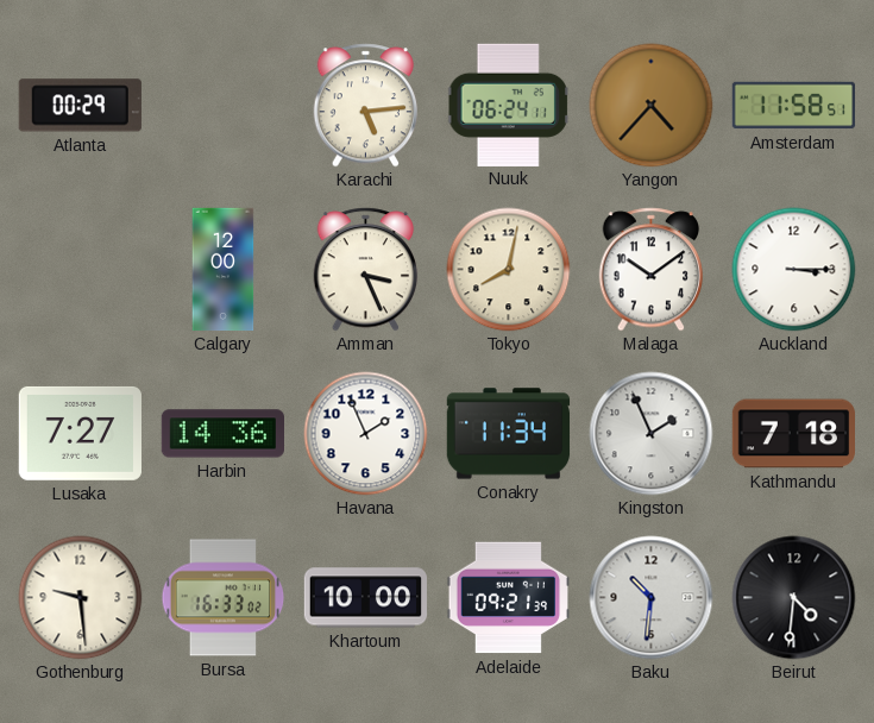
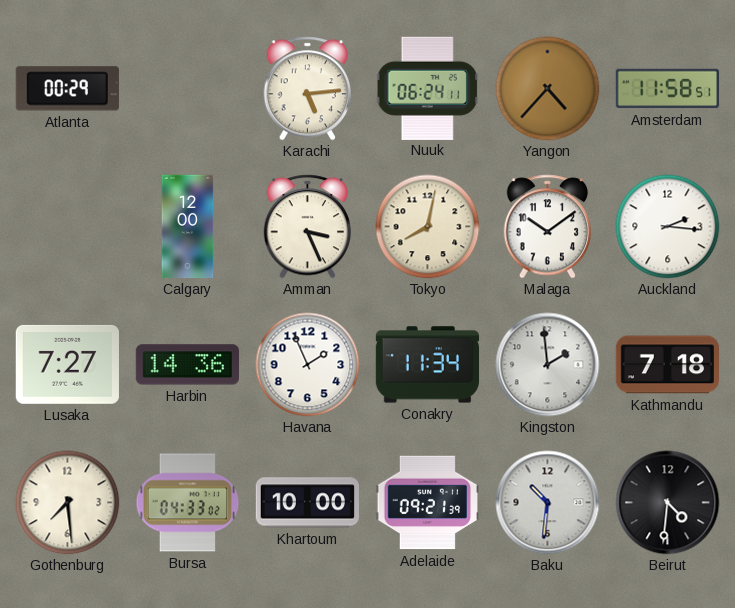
Auckland: 3:15 -> 2:16 (668, 227)
Kingston: 1:56 -> 1:59 (548, 365)
Gothenburg: 9:29 -> 7:29 (68, 503)
Bursa: 16:33 -> 04:33 (188, 503)
